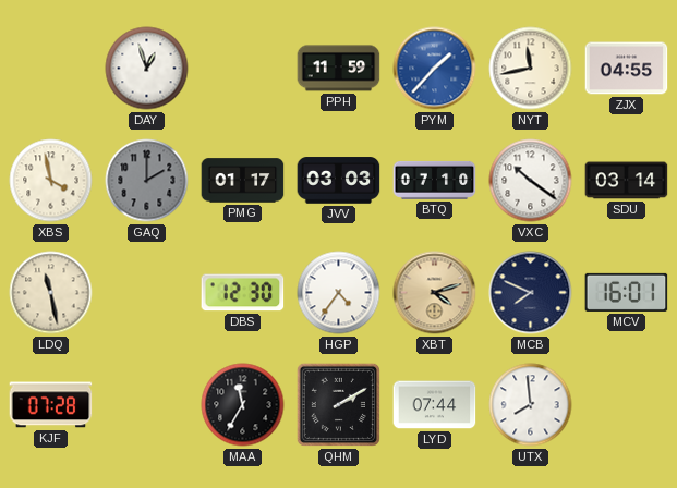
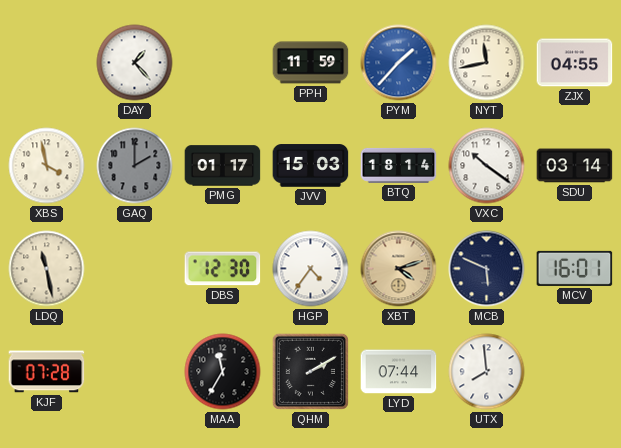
DAY: 12:57 -> 1:23 (135, 63)
JVV: 03:03 -> 15:03 (311, 166)
BTQ: 07:10 -> 18:14 (399, 165)
MCB: 7:49 -> 5:49 (487, 269)
